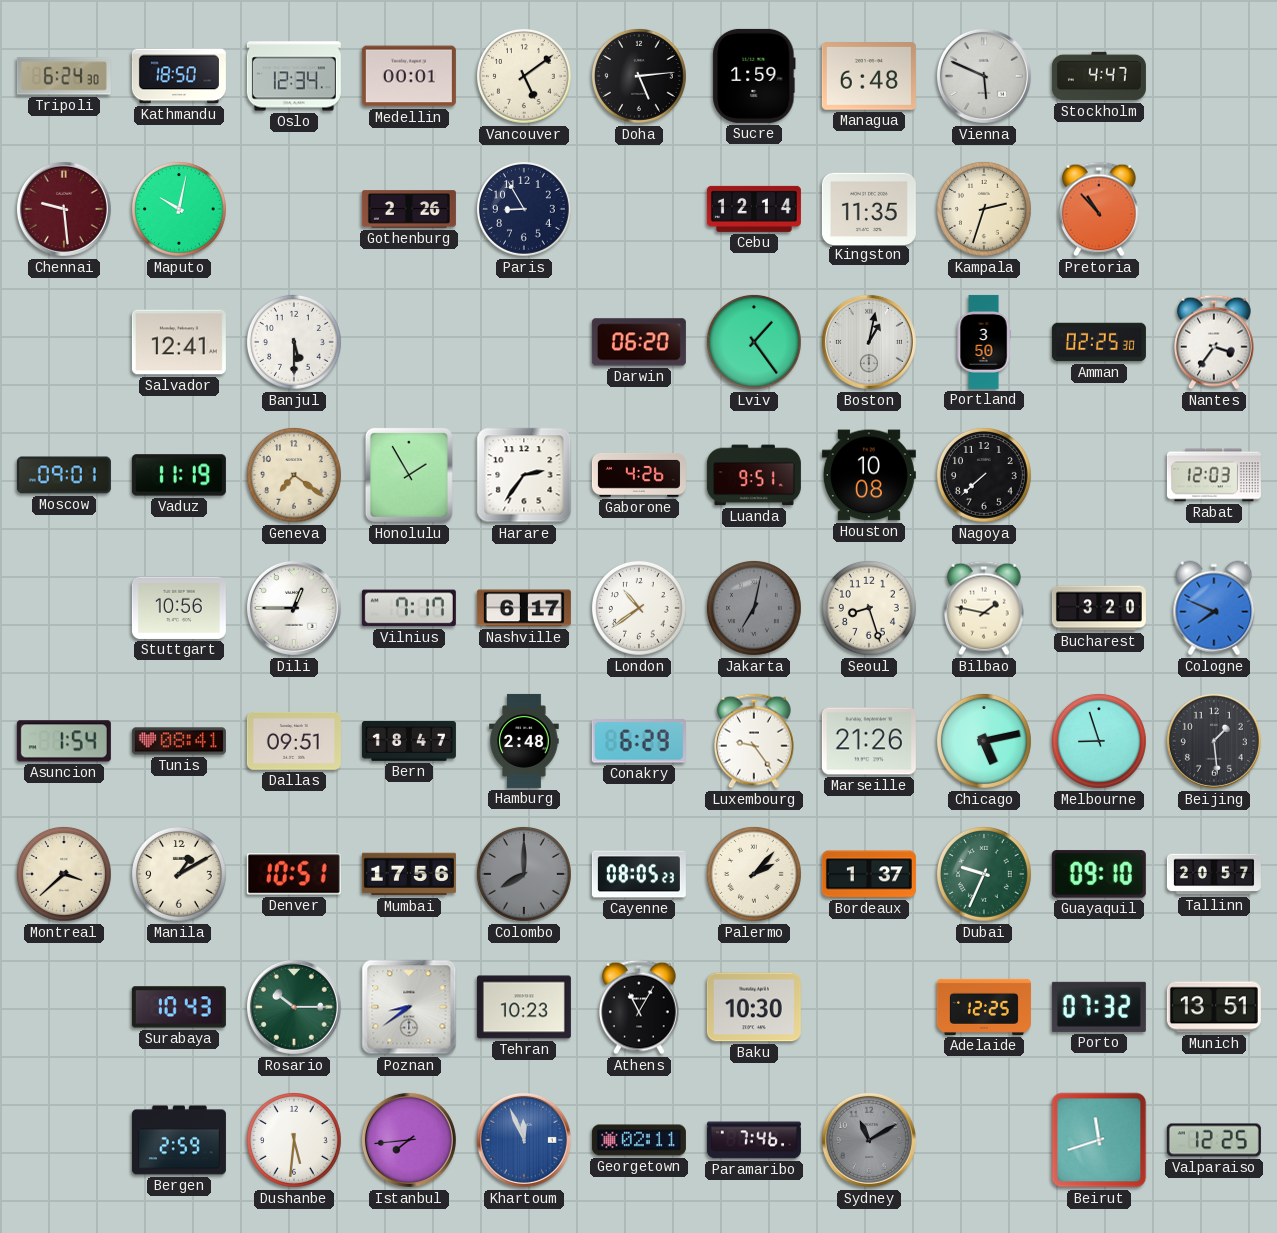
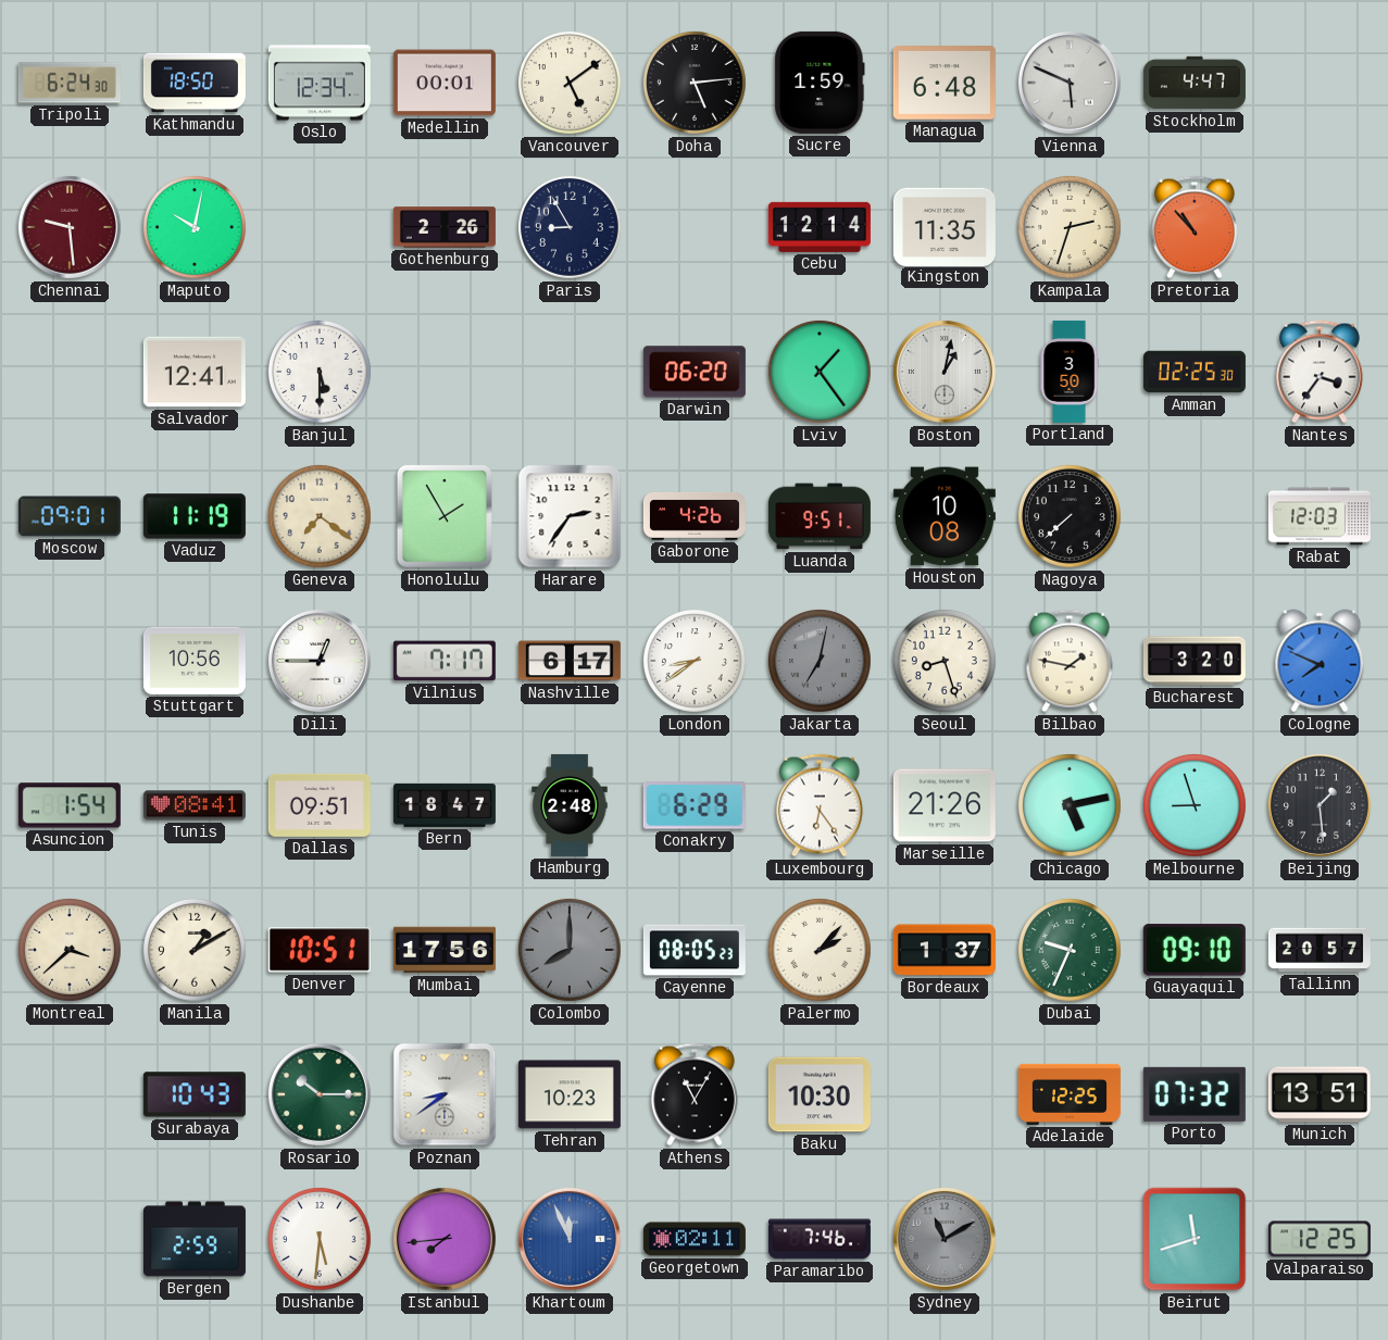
London: 10:39 -> 8:39 (695, 661)
Luxembourg: 9:24 -> 6:24 (820, 805)
